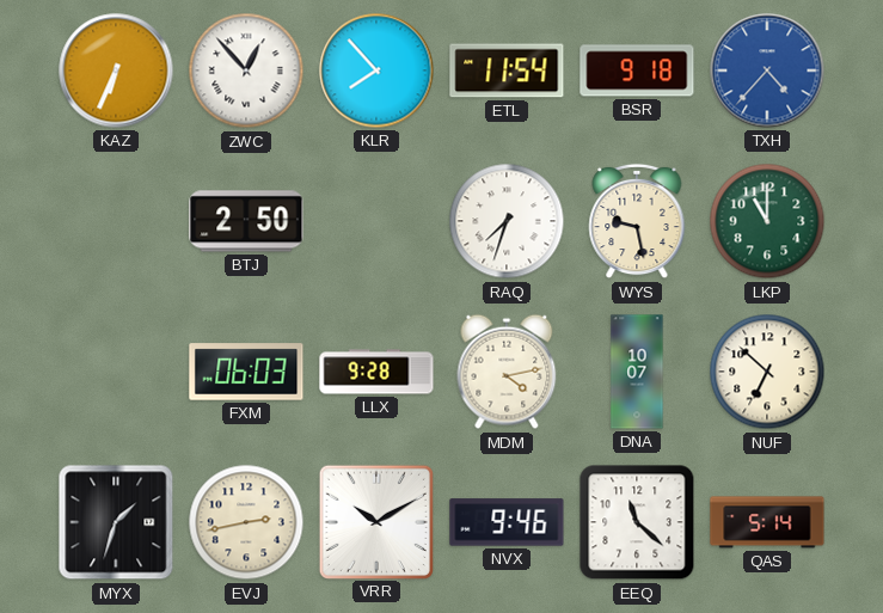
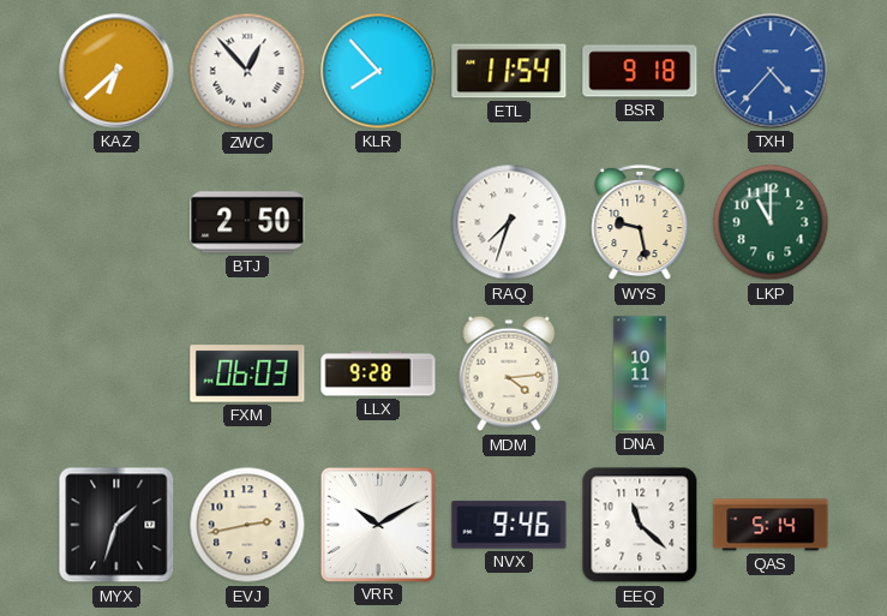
KAZ: 6:34 -> 6:38 (116, 71)
MDM: 4:13 -> 4:14 (509, 373)
DNA: 10:07 -> 10:11 (640, 373)
NUF: 6:52 -> none (767, 372)
